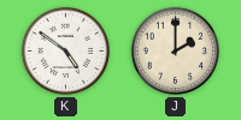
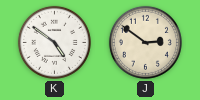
J: 2:00 -> 2:51 (145, 42)
